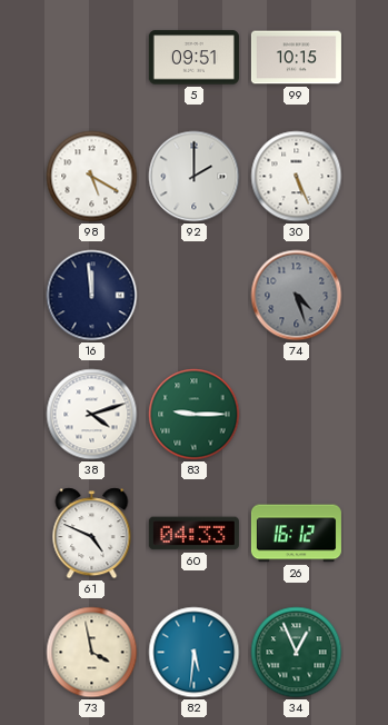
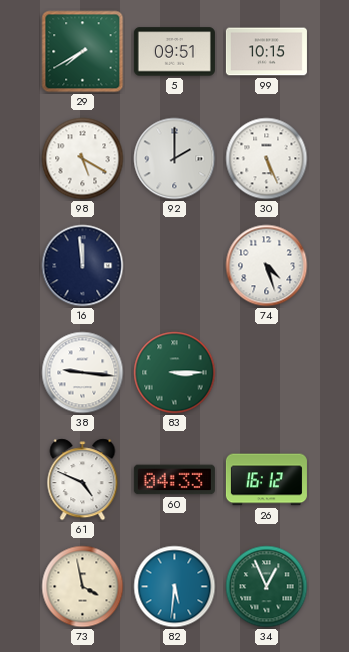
29: none -> 7:40 (83, 52)
74 dial: grey -> white (267, 266)
38: 4:12 -> 9:16 (83, 373)
83: 9:15 -> 3:15 (175, 373)
